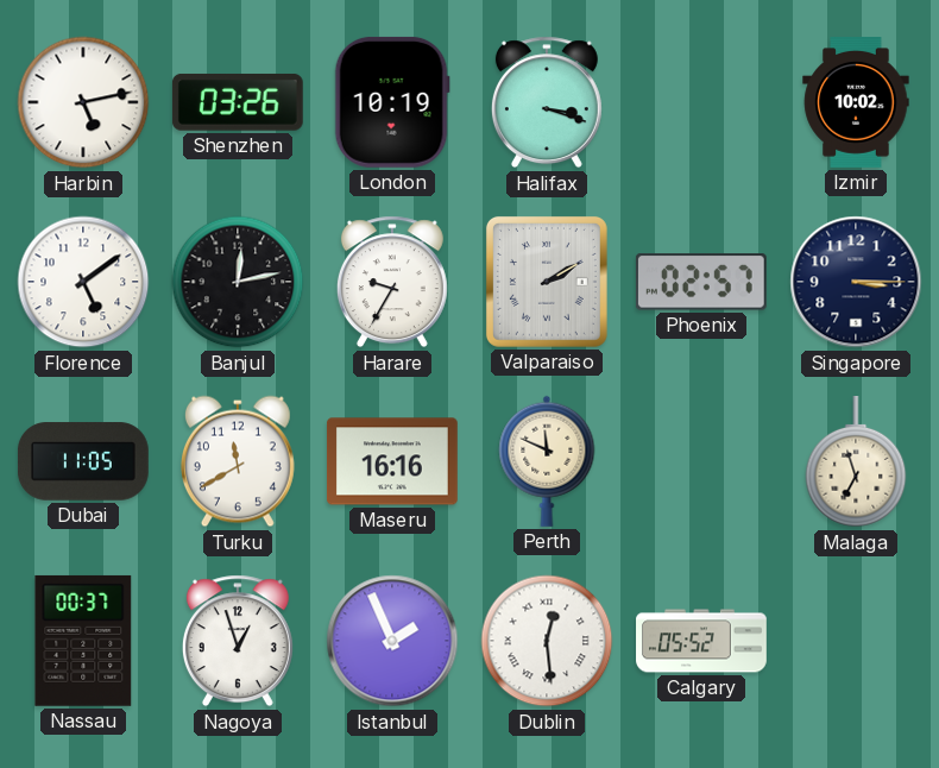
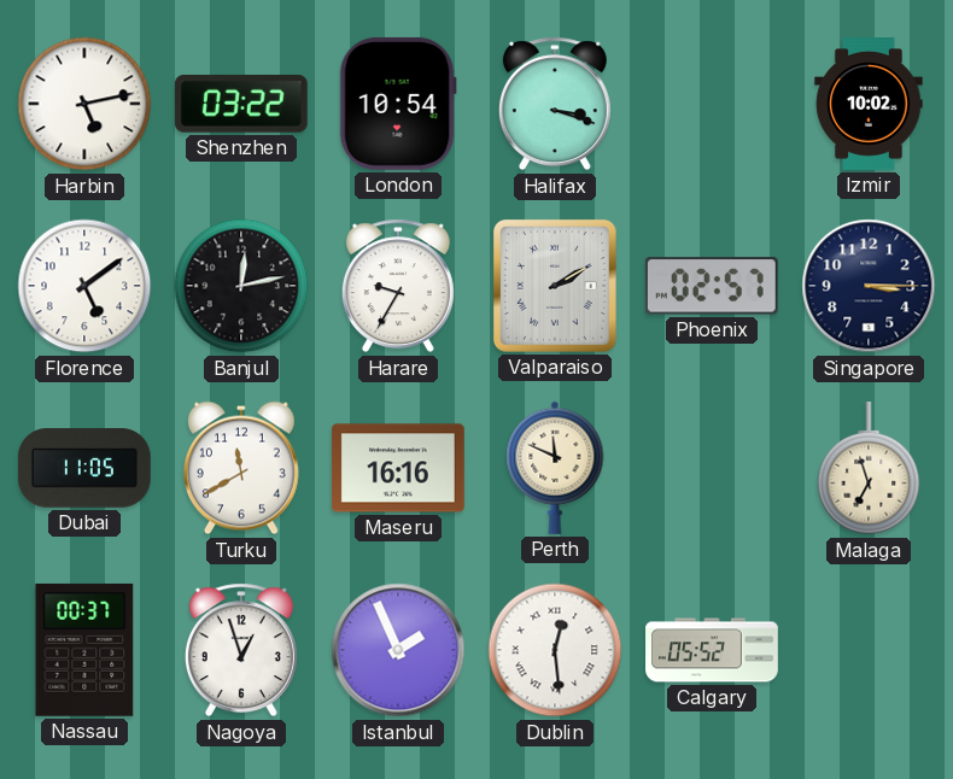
Shenzhen: 03:26 -> 03:22 (241, 104)
London: 10:19 -> 10:54 (398, 104)
